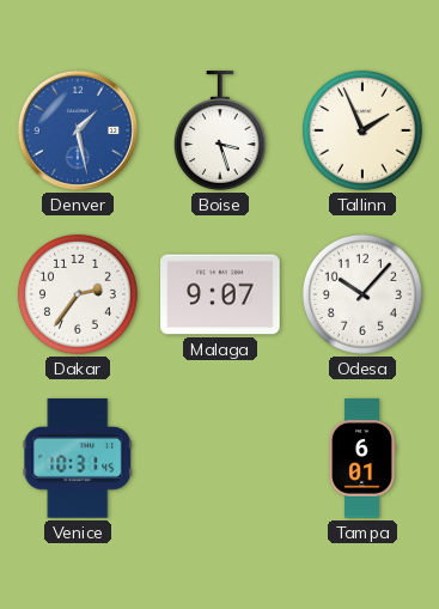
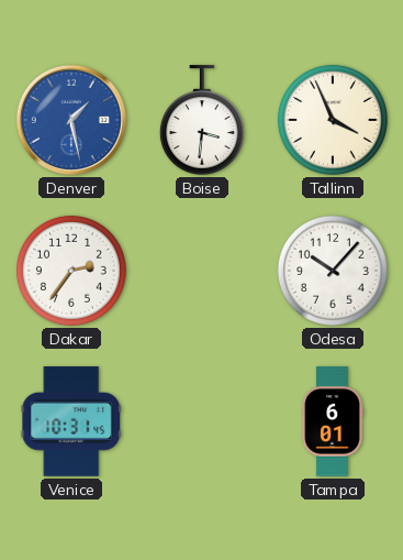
Boise: 3:27 -> 3:31 (202, 120)
Tallinn: 1:56 -> 3:56 (333, 120)
Malaga: 9:07 -> none (220, 294)
